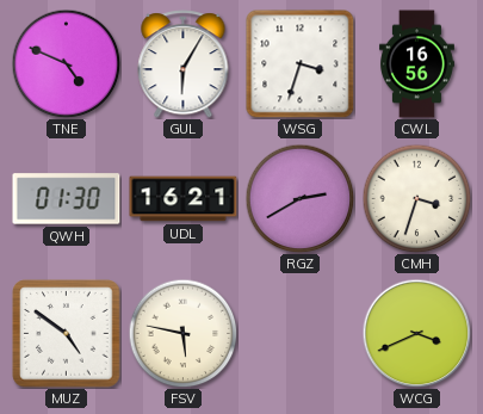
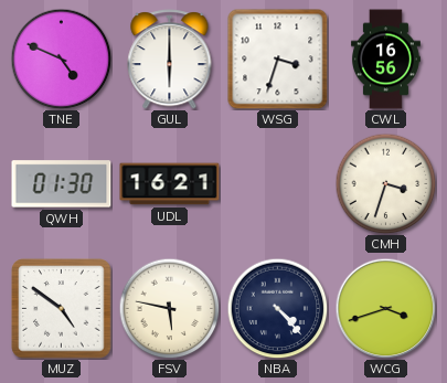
GUL: 6:05 -> 6:00 (170, 60)
RGZ: 2:40 -> none (299, 198)
NBA: none -> 4:23 (277, 308)
WCG: 3:41 -> 3:42 (385, 308)
